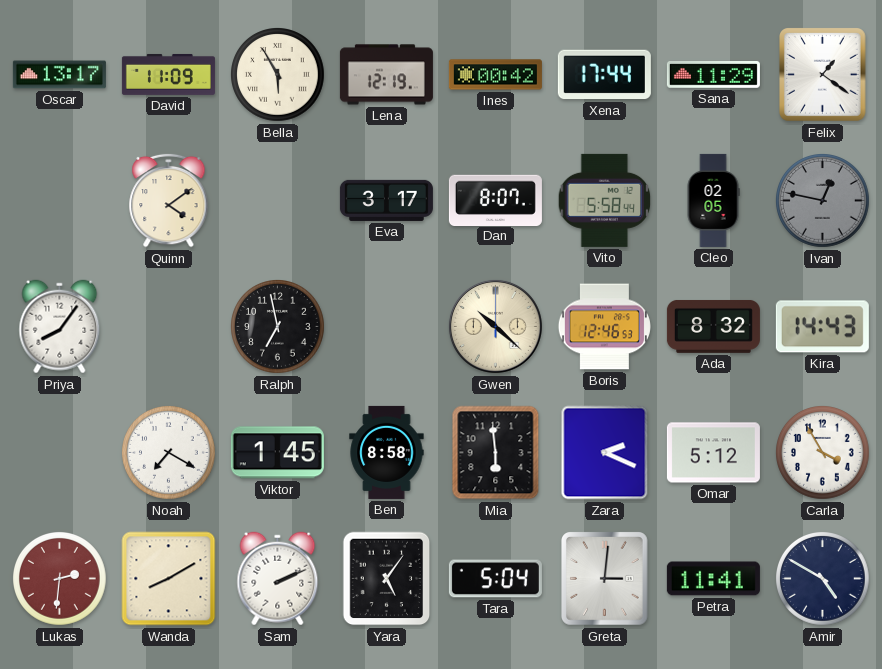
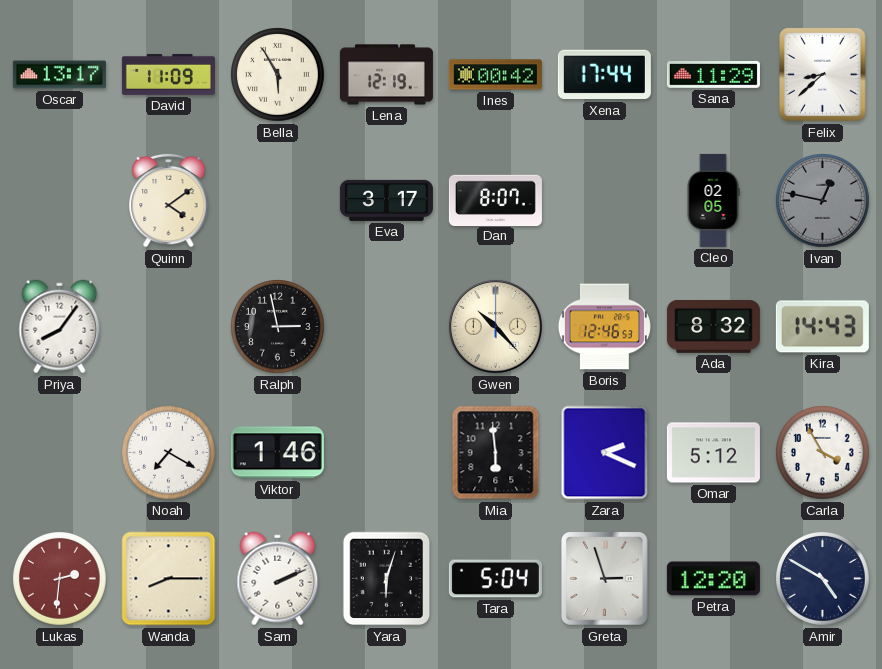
Felix: 1:21 -> 8:38 (823, 75)
Vito: 5:58 -> none (605, 200)
Ralph: 6:58 -> 2:58 (278, 327)
Gwen: 10:22 -> 10:23 (495, 326)
Viktor: 1:45 -> 1:46 (277, 453)
Ben: 8:58 -> none (387, 452)
Wanda: 8:10 -> 8:15 (169, 579)
Yara: 5:06 -> 6:03 (387, 579)
Greta: 3:01 -> 2:57 (605, 579)
Petra: 11:41 -> 12:20 (713, 579)
